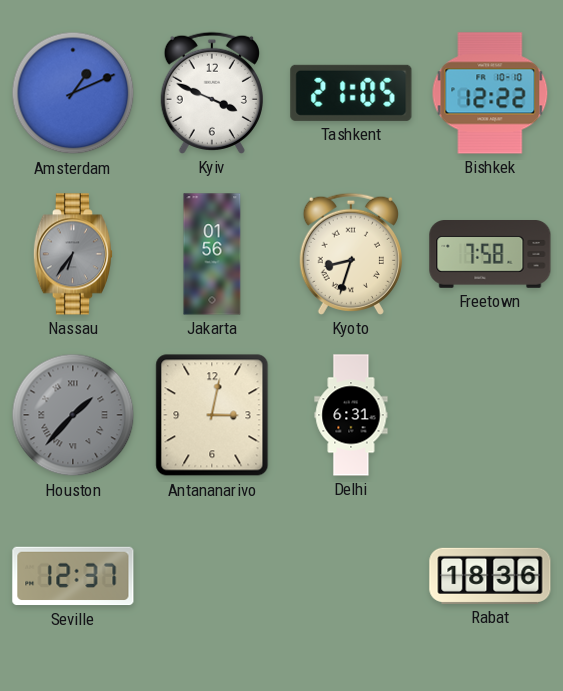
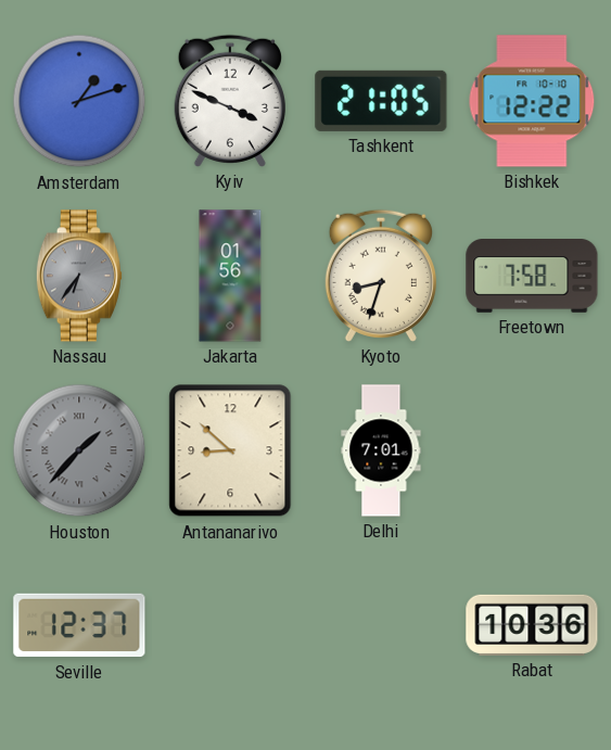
Amsterdam: 1:11 -> 1:12 (79, 101)
Antananarivo: 3:02 -> 8:52 (230, 450)
Delhi: 6:31 -> 7:01 (381, 450)
Rabat: 18:36 -> 10:36 (532, 625)
